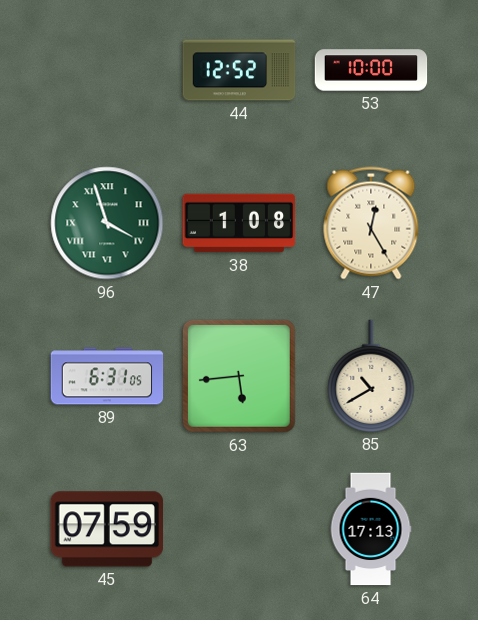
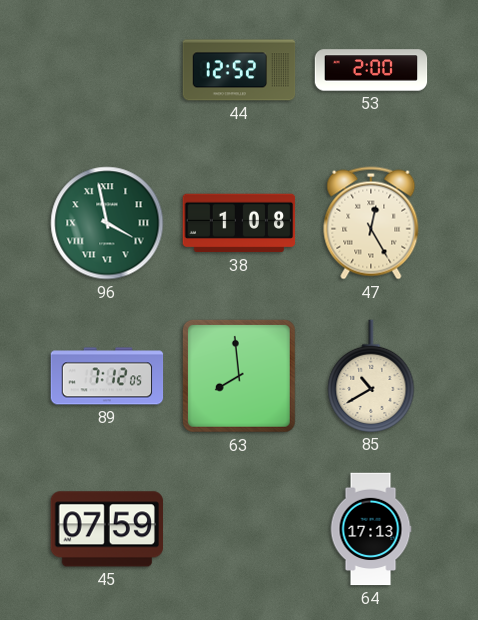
53: 10:00 -> 2:00 (371, 70)
96: 3:57 -> 3:58 (107, 223)
89: 6:31 -> 7:12 (107, 376)
63: 5:44 -> 7:59 (239, 376)
